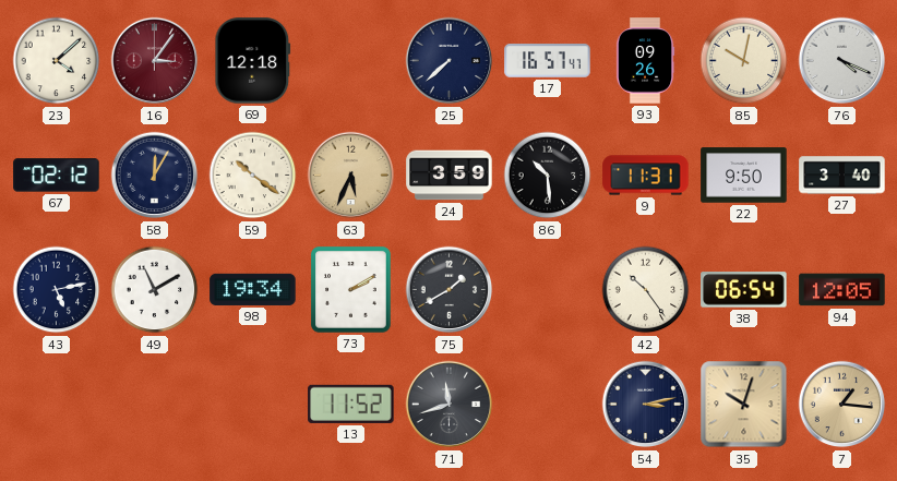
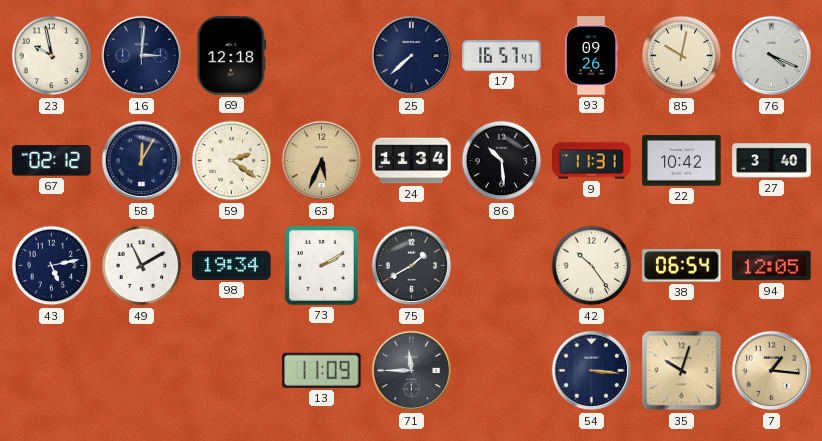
23: 4:08 -> 9:58 (52, 56)
16: 3:06 -> 3:01 (142, 56)
16 dial: burgundy -> navy (142, 56)
59: 10:21 -> 2:21 (232, 161)
24: 3:59 -> 11:34 (412, 161)
22: 9:50 -> 10:42 (682, 161)
13: 11:52 -> 11:09 (322, 370)
71: 11:42 -> 11:45 (412, 371)
54: 3:13 -> 3:16 (592, 371)
